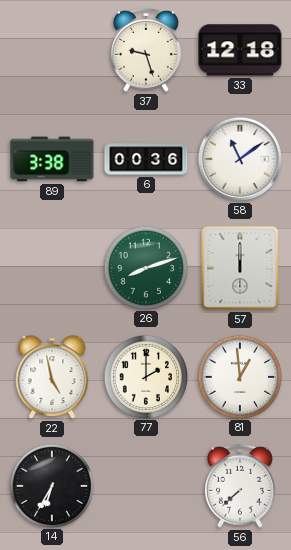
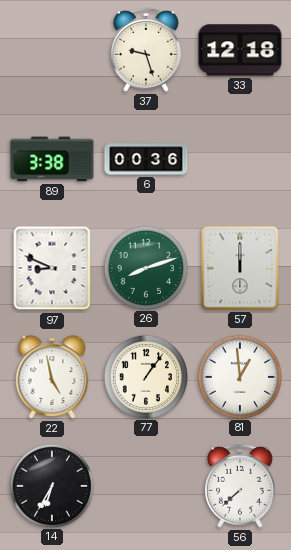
58: 11:09 -> none (240, 159)
97: none -> 8:49 (52, 268)
77: 2:00 -> 1:06 (145, 376)
